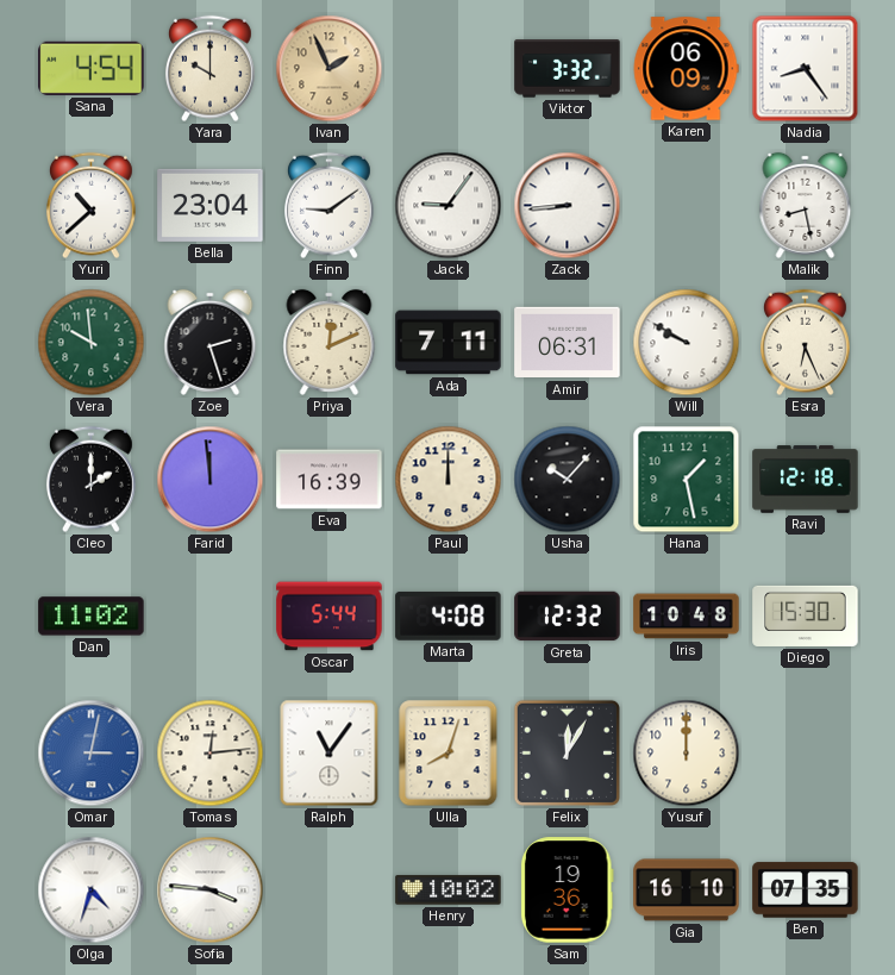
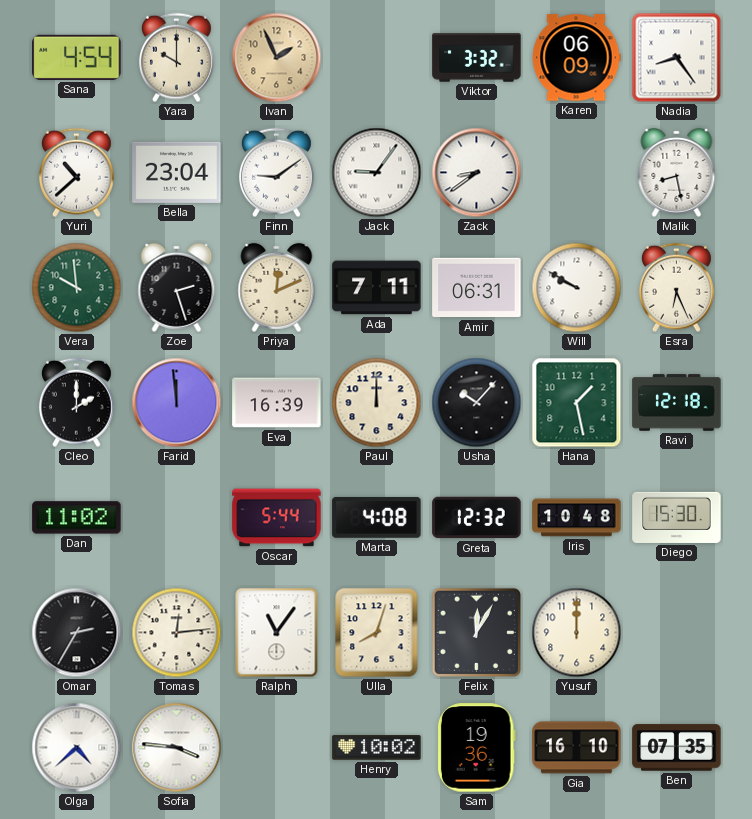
Zack: 8:44 -> 8:39 (477, 173)
Omar: 3:02 -> 2:35 (77, 633)
Omar dial: blue -> black (77, 633)
Olga: 4:33 -> 4:38 (77, 748)
